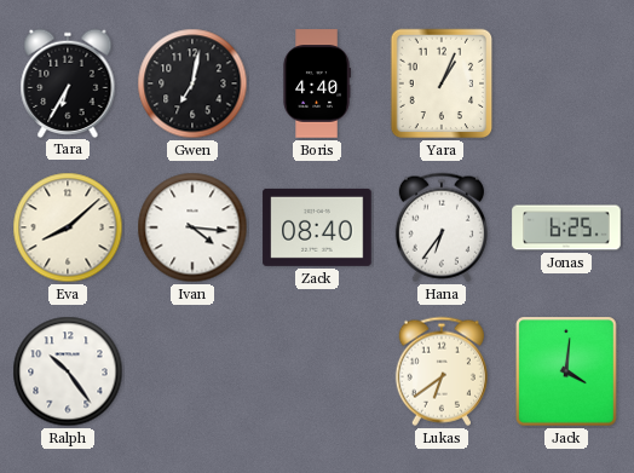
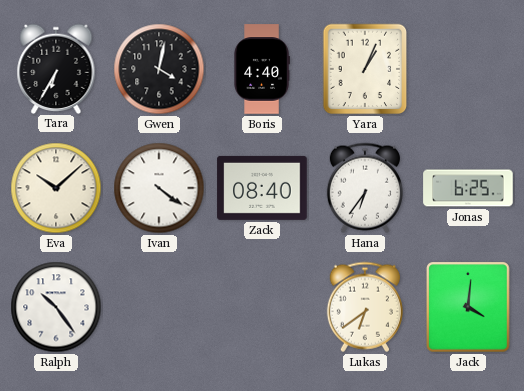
Gwen: 7:02 -> 4:02 (159, 69)
Eva: 8:08 -> 10:08 (56, 188)
Ivan: 4:16 -> 4:21 (159, 188)
